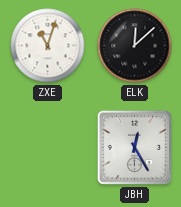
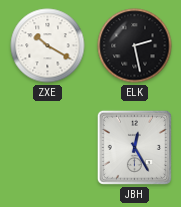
ZXE: 11:03 -> 10:20 (48, 46)
ELK: 12:08 -> 2:28 (135, 46)
